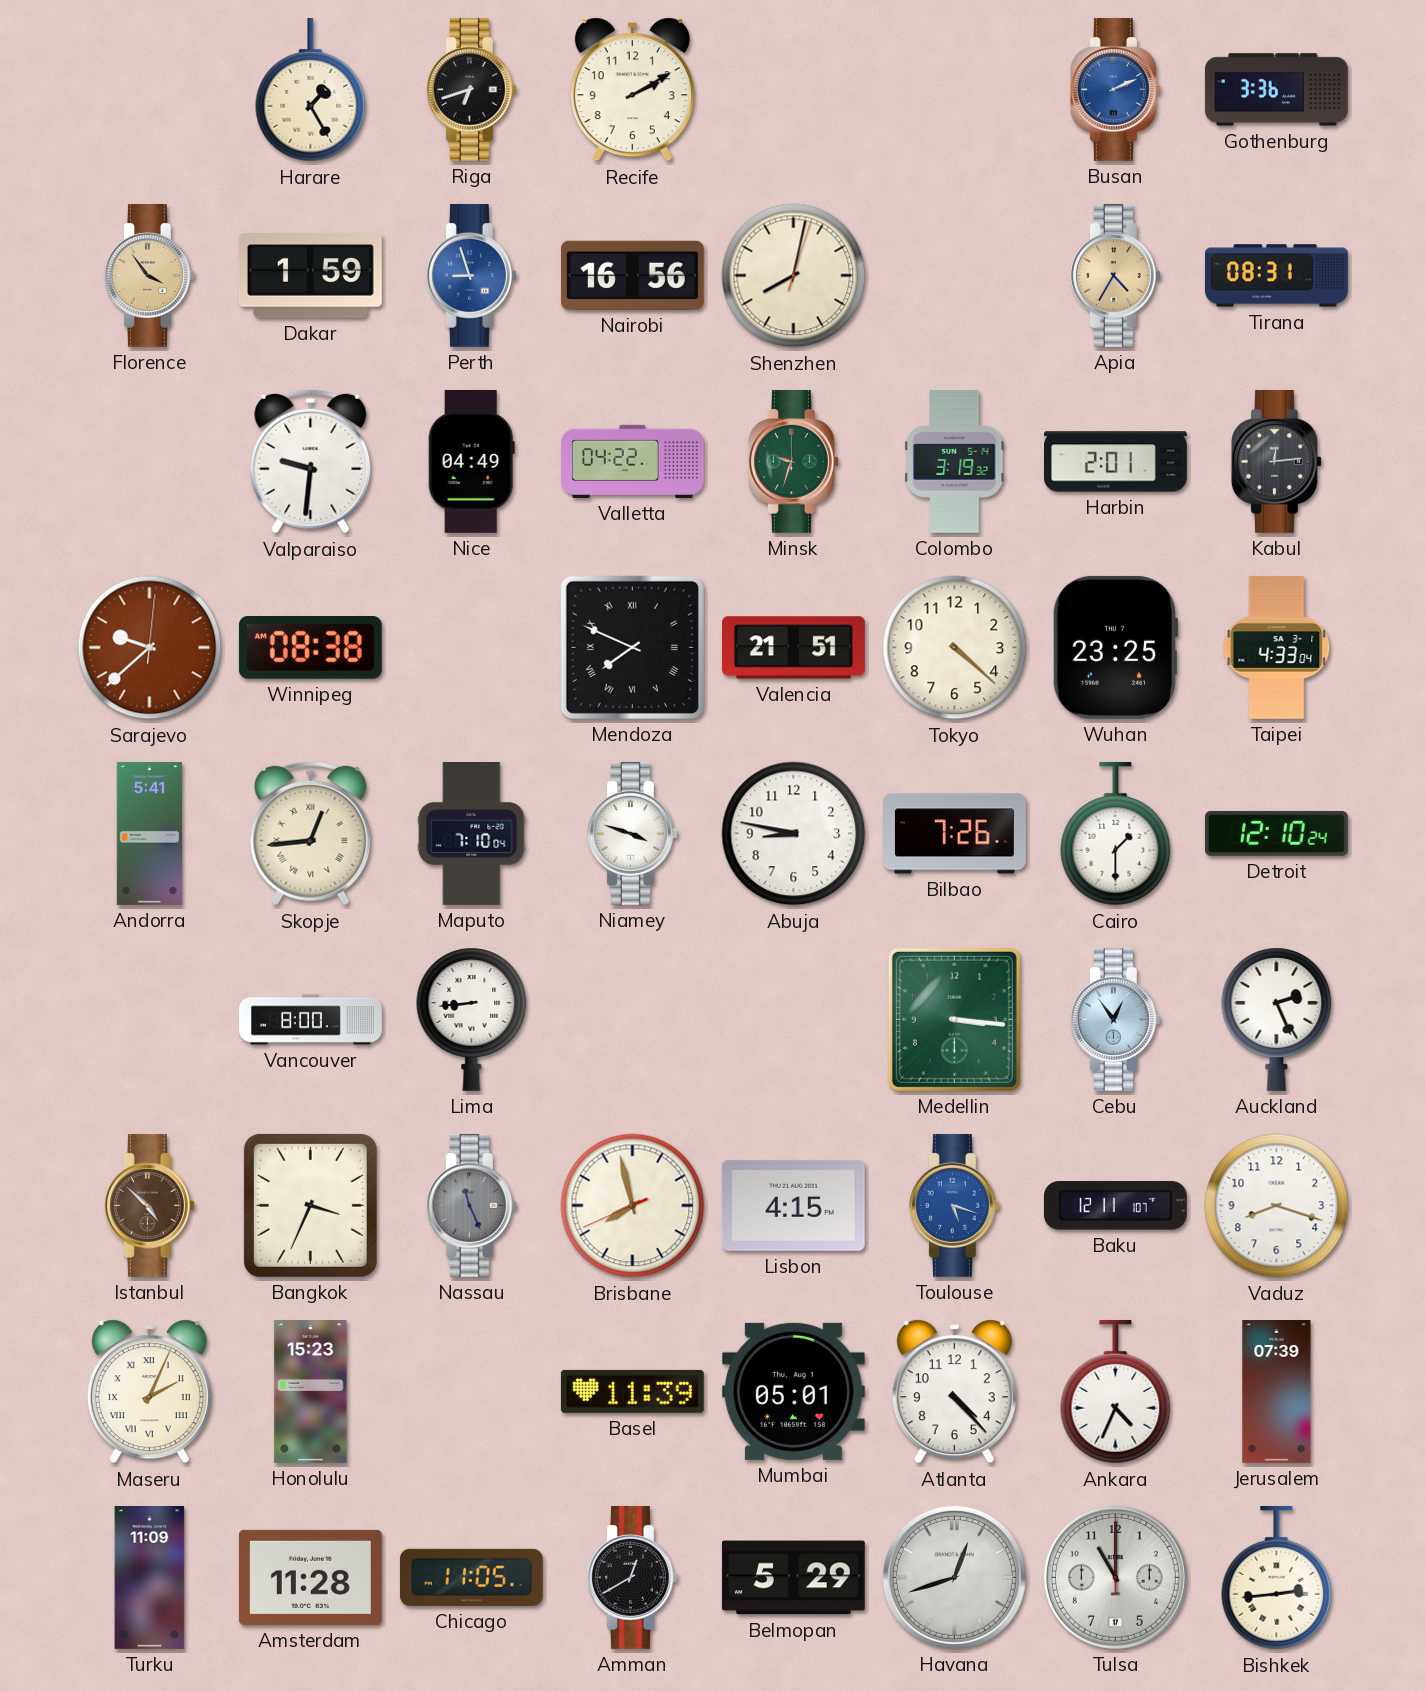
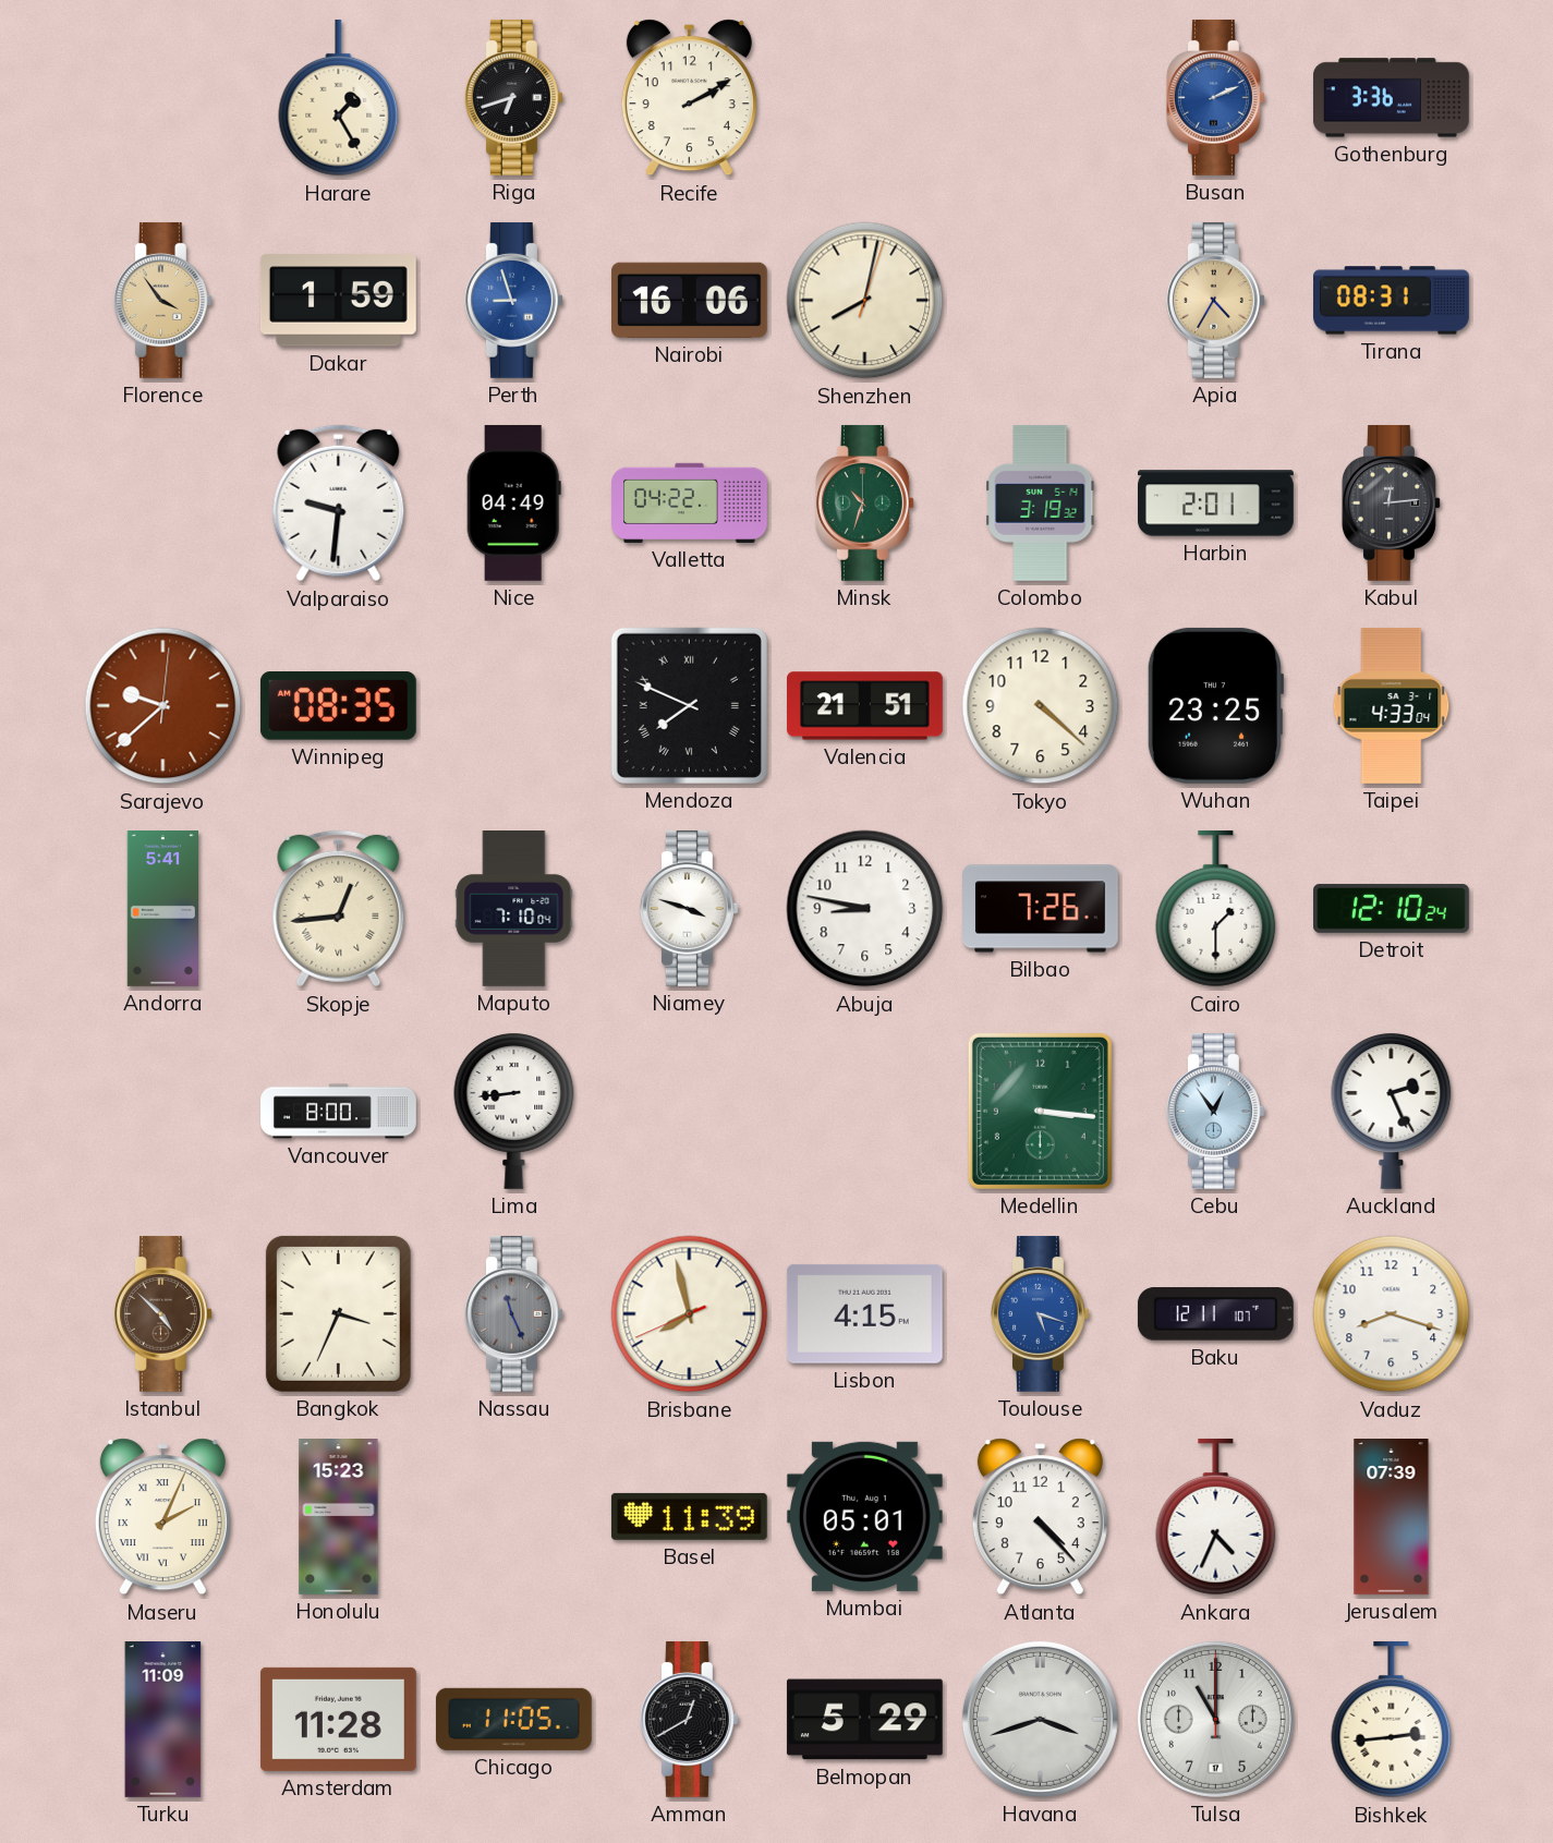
Nairobi: 16:56 -> 16:06 (689, 300)
Minsk: 9:33 -> 10:33 (864, 502)
Winnipeg: 08:38 -> 08:35 (338, 706)
Havana: 12:42 -> 3:42 (1040, 1719)
